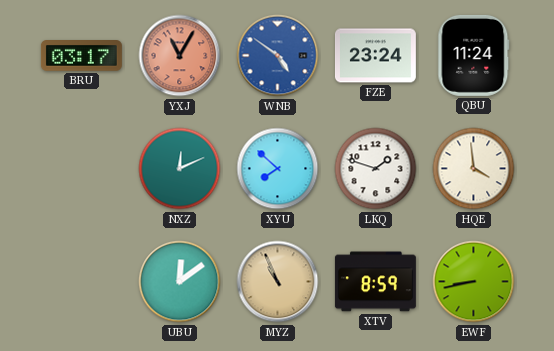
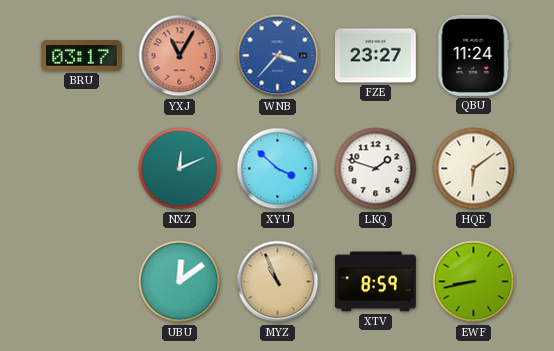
WNB: 4:51 -> 3:37 (278, 56)
FZE: 23:24 -> 23:27 (375, 56)
XYU: 7:52 -> 3:52 (278, 169)
HQE: 3:59 -> 6:09 (474, 169)
